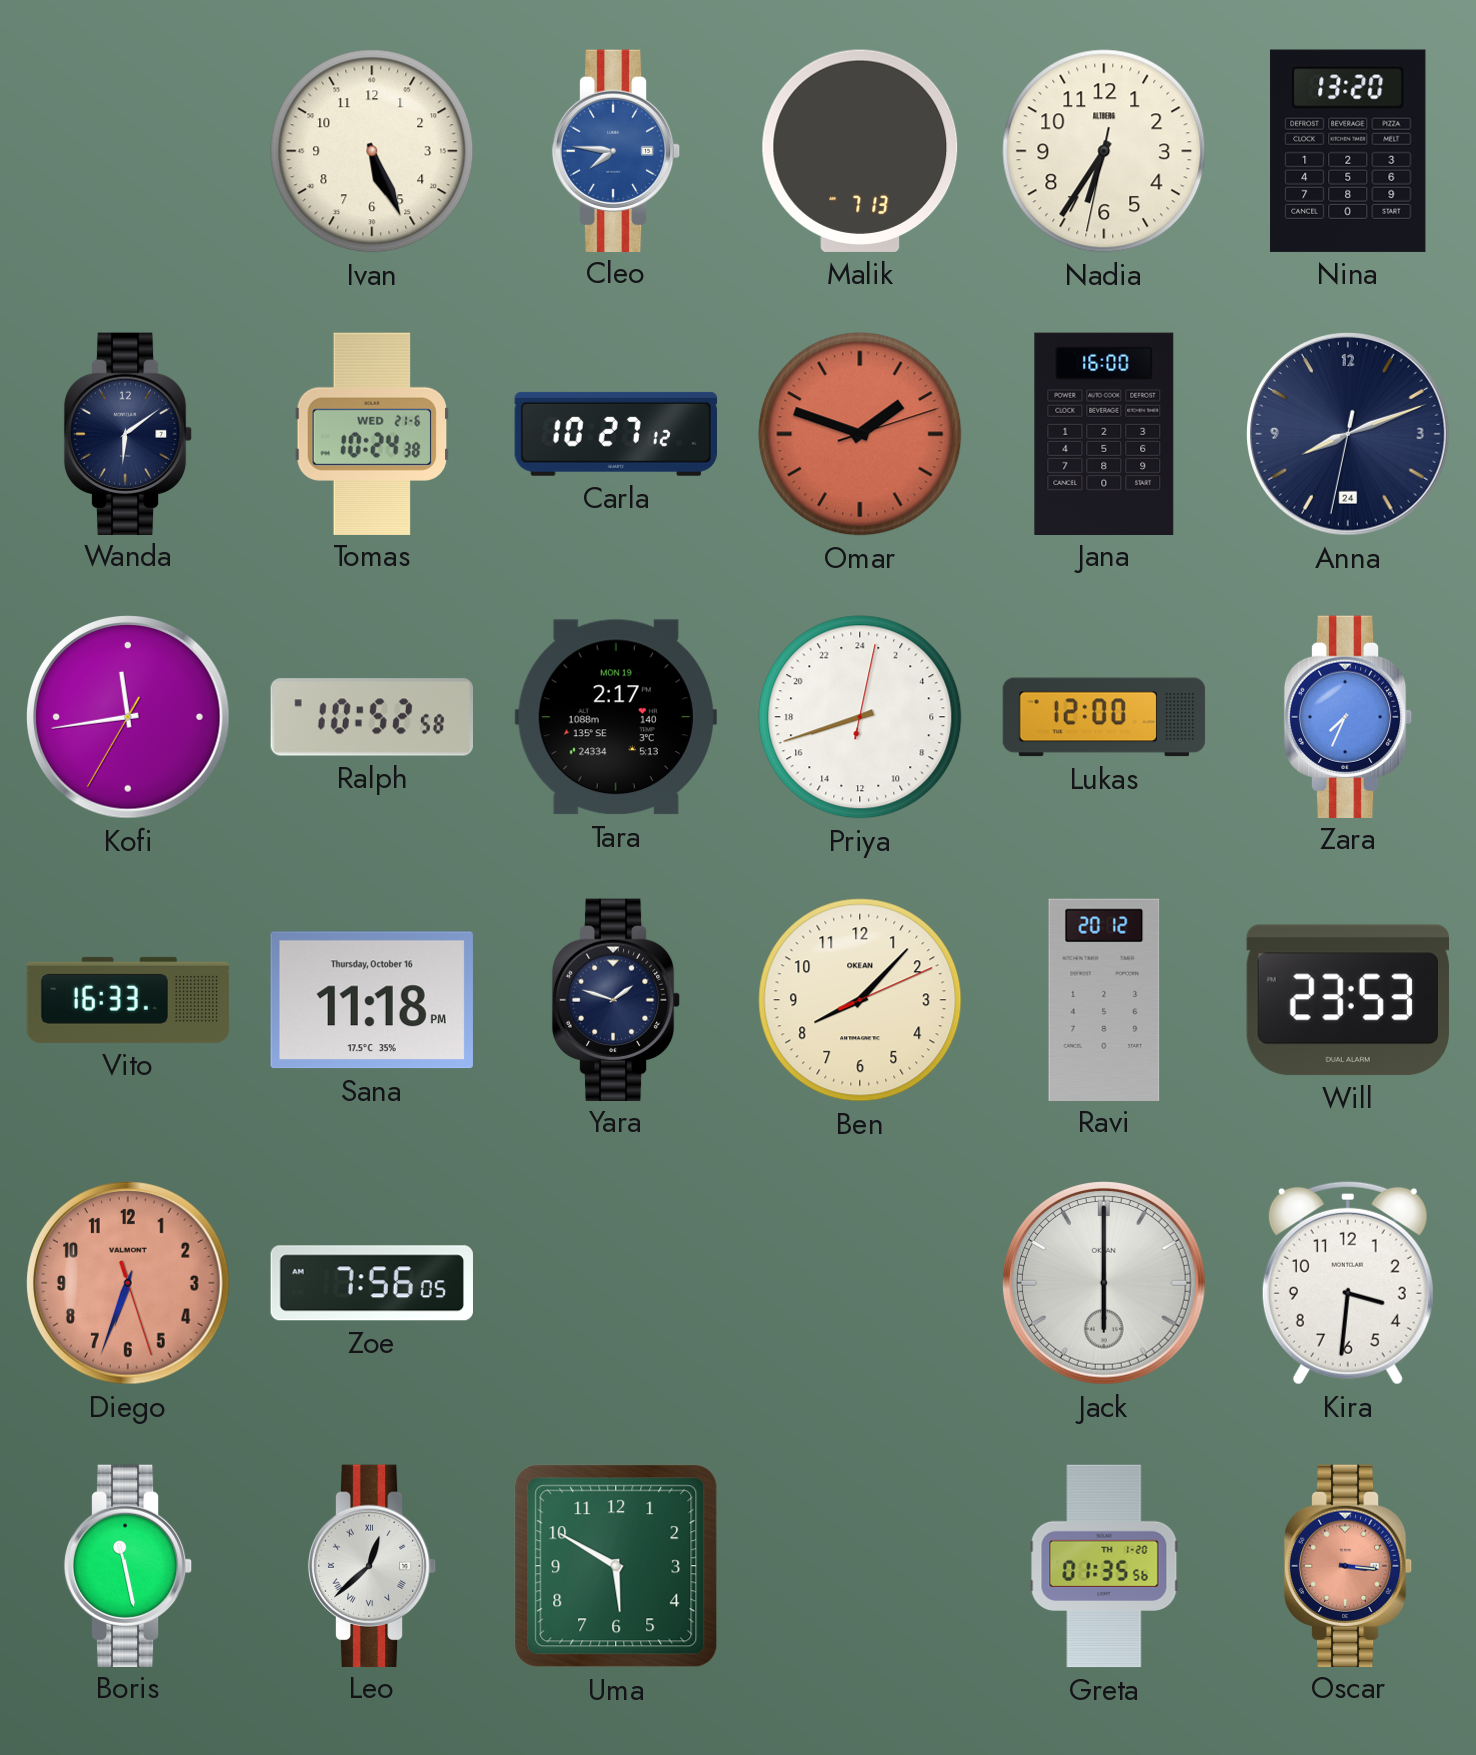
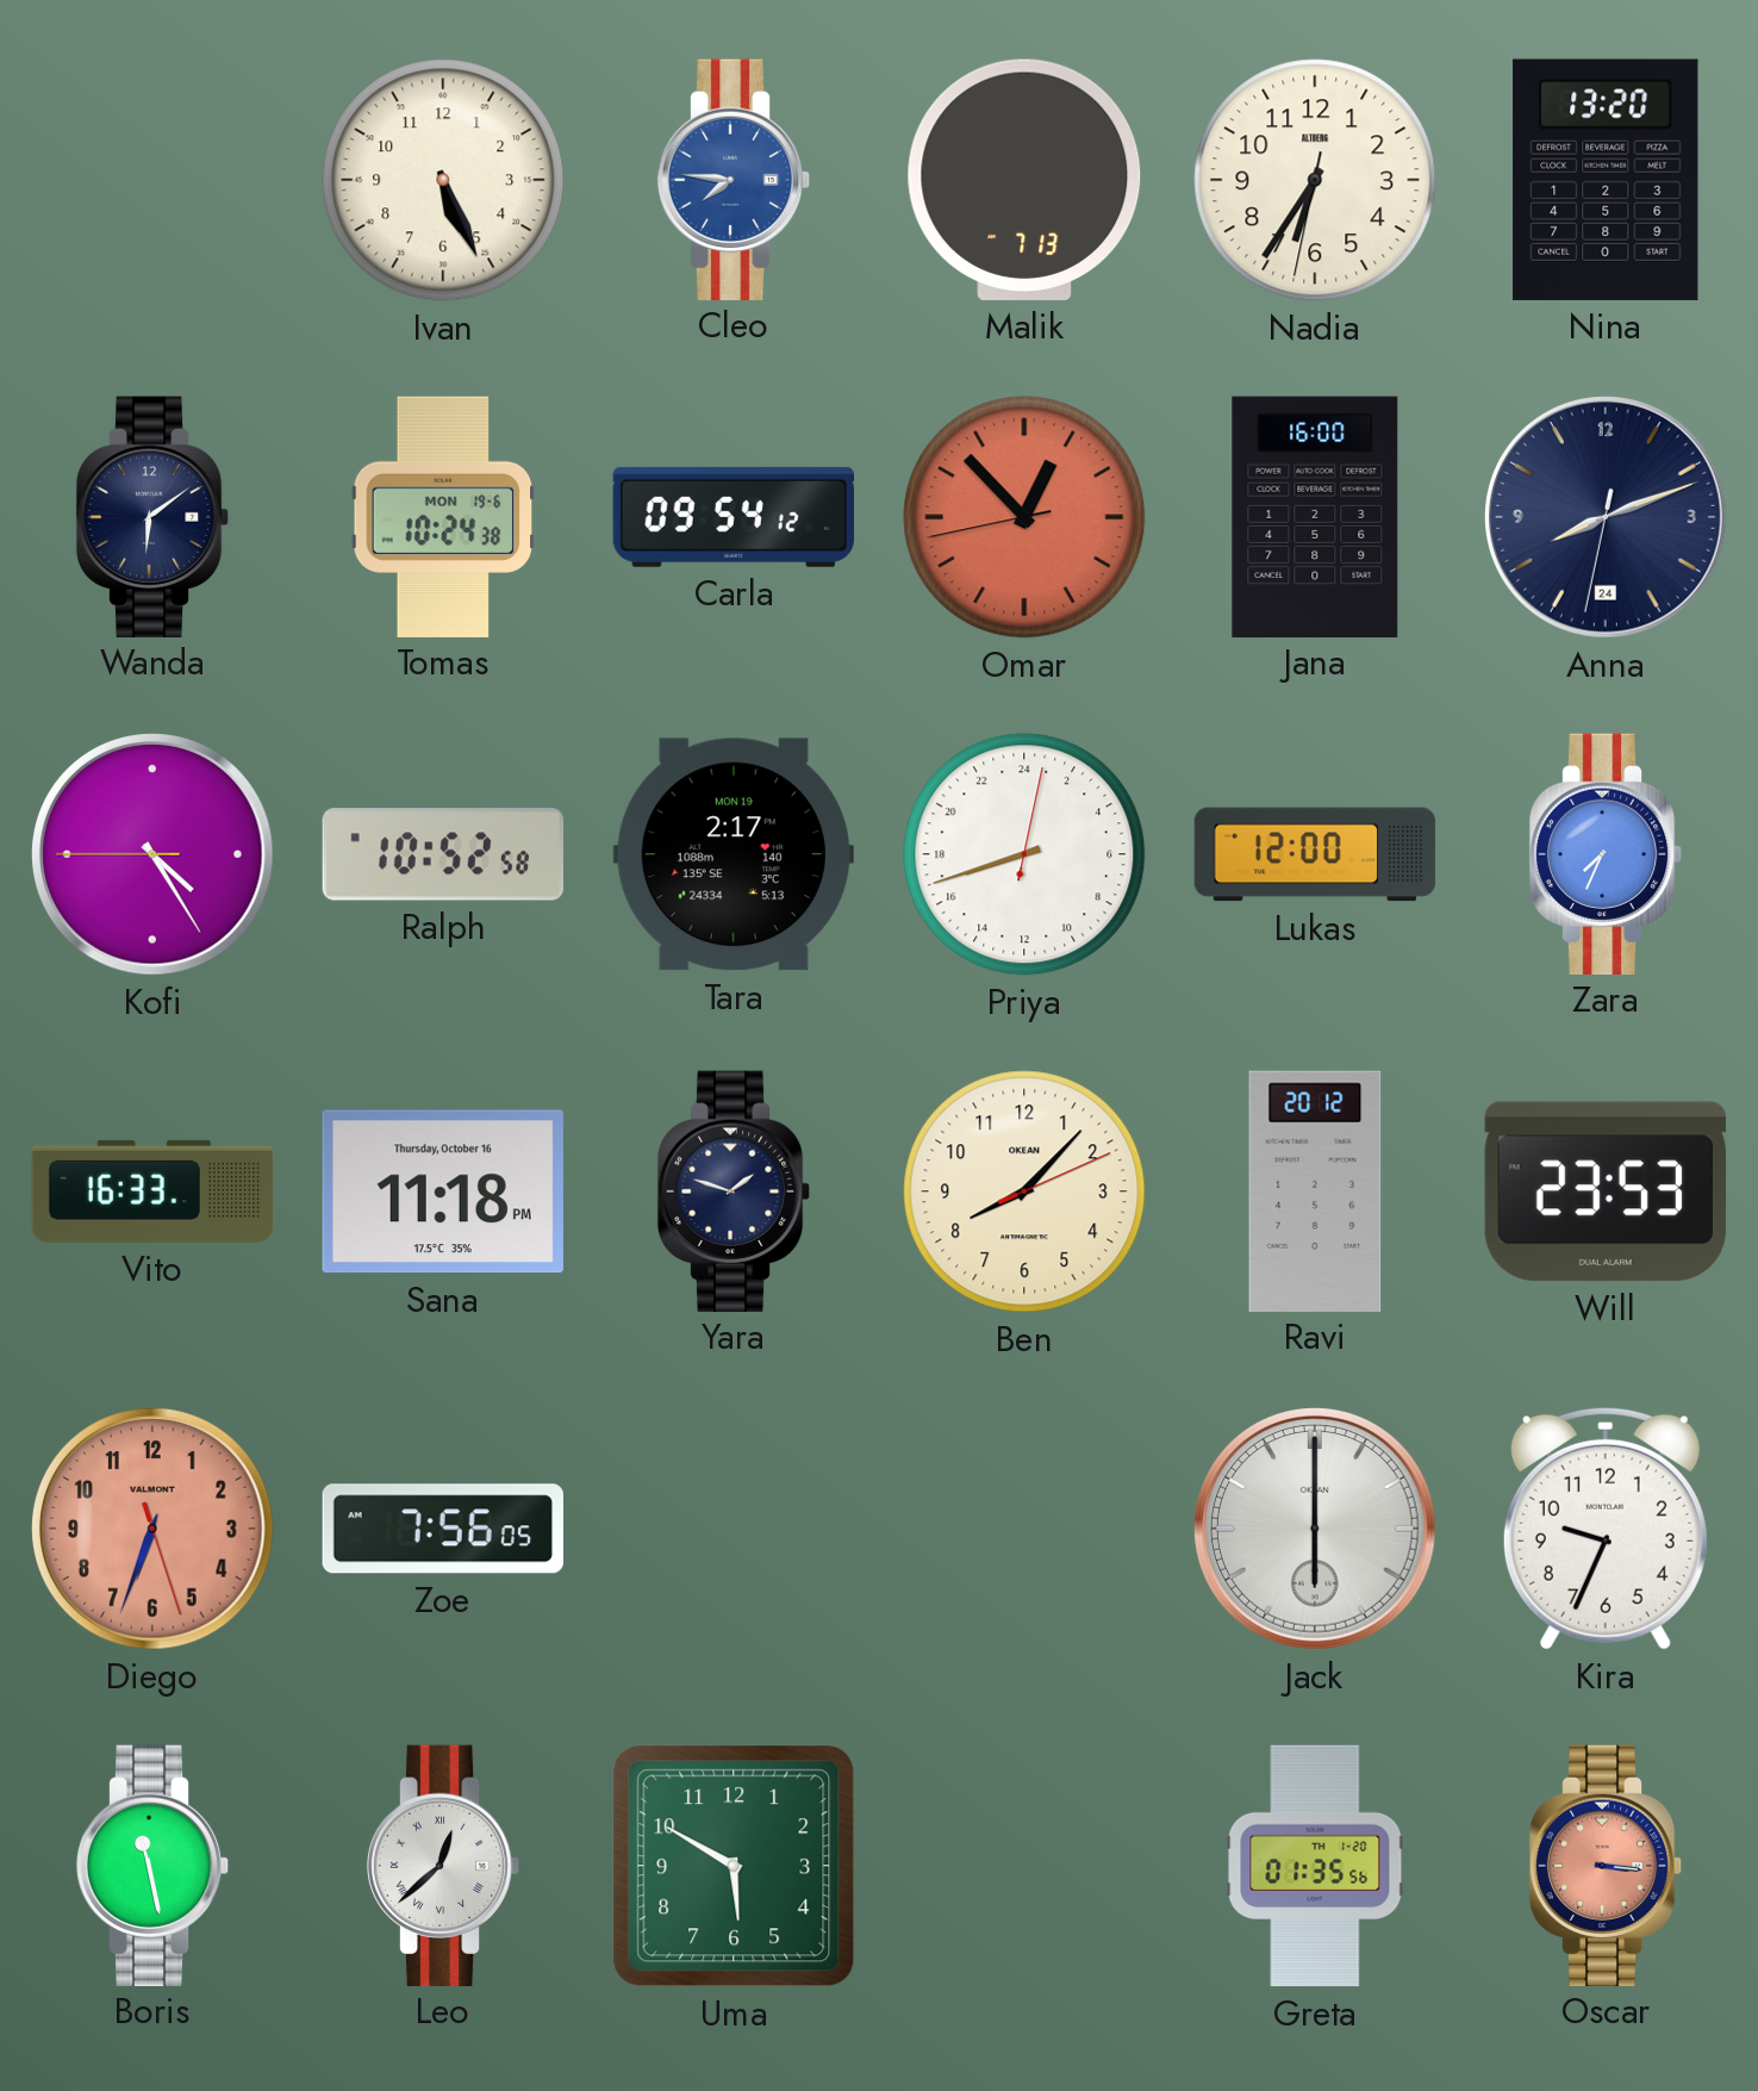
Tomas date: WED 21-6 -> MON 19-6 (443, 516)
Carla: 10:27 -> 09:54 (733, 517)
Omar: 1:48 -> 12:52 (1024, 517)
Kofi: 11:43 -> 4:24 (154, 855)
Kira: 3:31 -> 9:34 (1606, 1529)
